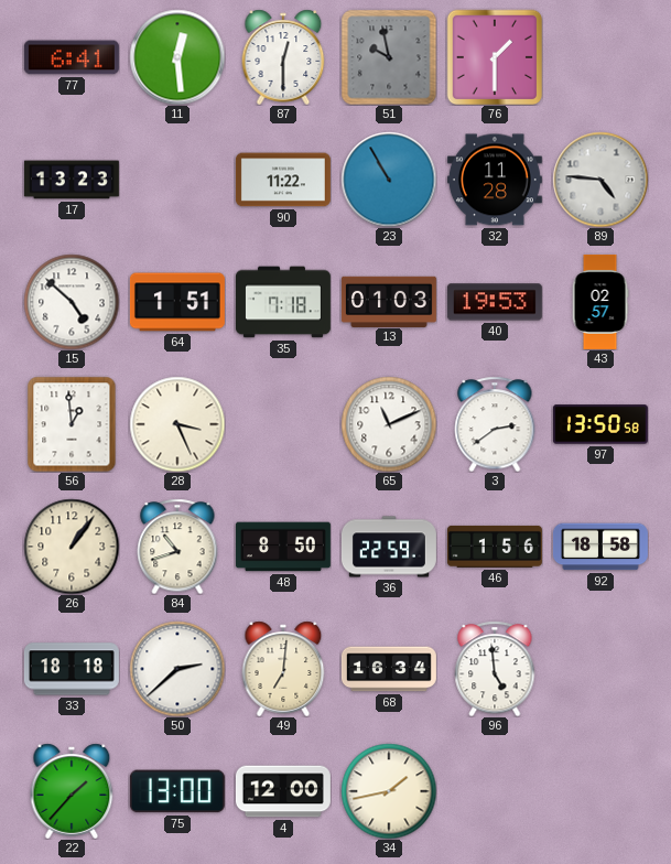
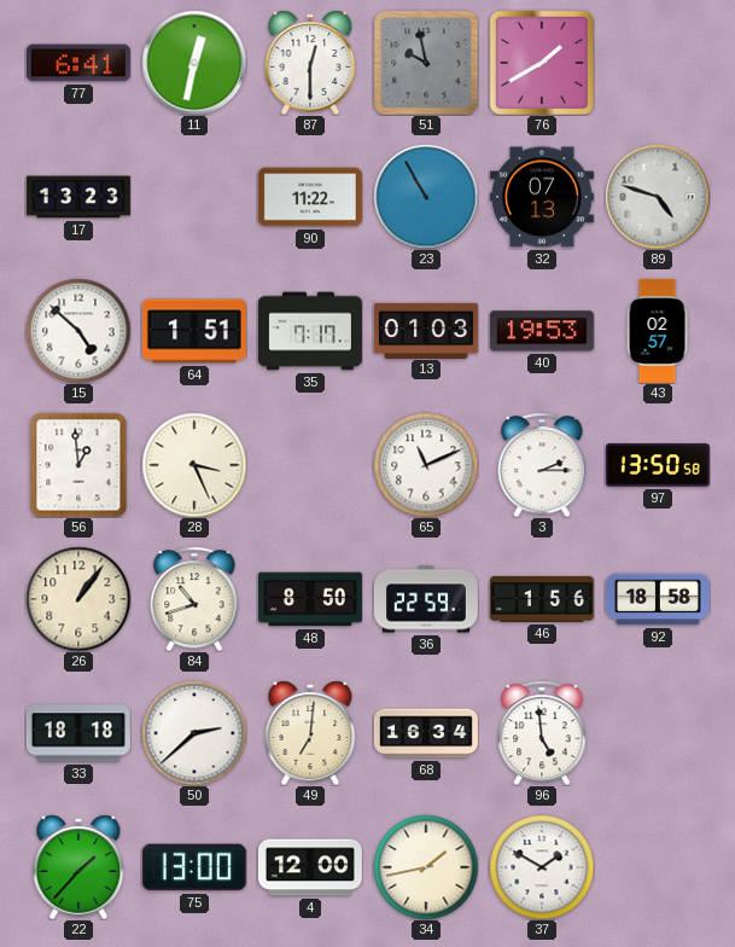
11: 12:29 -> 12:32 (194, 63)
76: 1:30 -> 1:40 (542, 63)
32: 11:28 -> 07:13 (542, 197)
89: 4:46 -> 4:48 (658, 197)
35: 7:18 -> 7:17 (310, 331)
3: 2:39 -> 2:15 (542, 465)
37: none -> 1:50 (542, 867)
